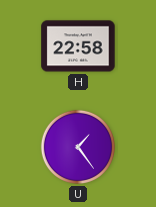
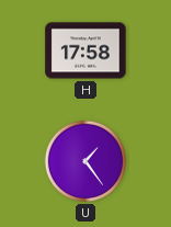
H: 22:58 -> 17:58 (86, 50)
